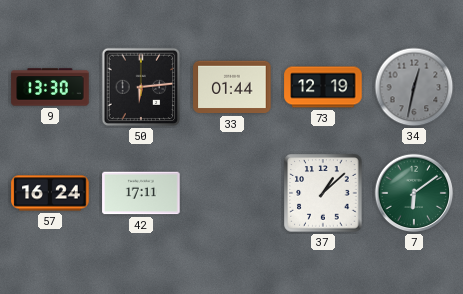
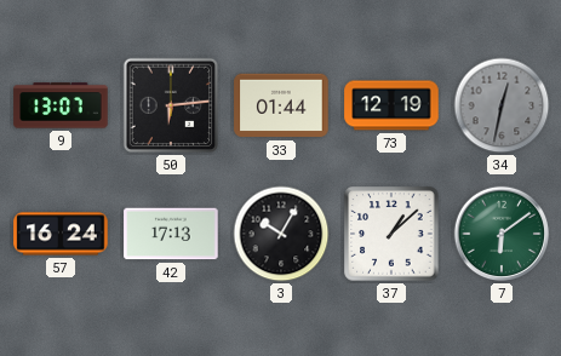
9: 13:30 -> 13:07 (61, 105)
42: 17:11 -> 17:13 (171, 234)
3: none -> 10:05 (281, 234)
